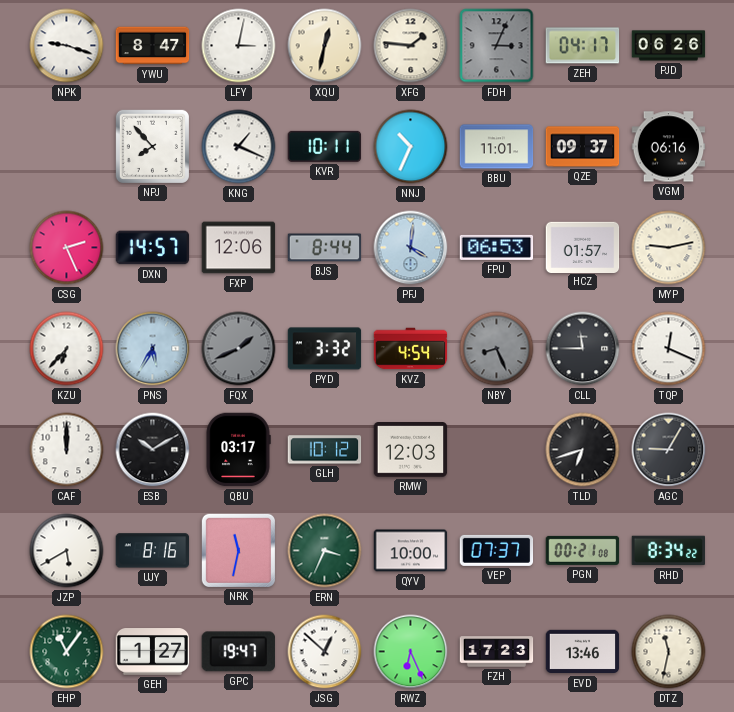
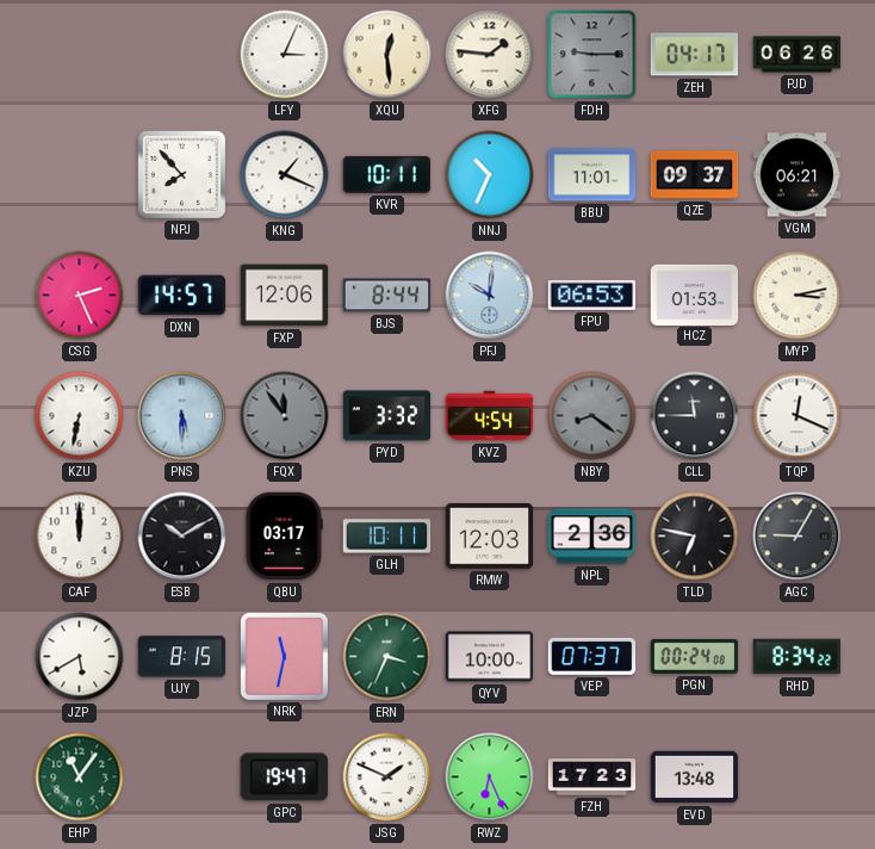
NPK: 9:18 -> none (67, 46)
YWU: 8:47 -> none (153, 46)
LFY: 3:02 -> 3:04 (285, 55)
XQU: 12:32 -> 12:29 (387, 55)
FDH: 3:04 -> 9:15 (592, 55)
VGM: 06:16 -> 06:21 (798, 175)
PFJ: 4:01 -> 10:01 (490, 296)
HCZ: 01:57 -> 01:53 (695, 295)
MYP: 9:13 -> 3:13 (798, 296)
KZU: 6:37 -> 6:32 (80, 416)
PNS: 5:35 -> 5:30 (182, 416)
FQX: 1:41 -> 11:54 (285, 416)
NBY: 8:26 -> 8:21 (592, 416)
GLH: 10:12 -> 10:11 (387, 537)
NPL: none -> 2:36 (592, 537)
TLD: 6:42 -> 6:47 (695, 537)
UJY: 8:16 -> 8:15 (182, 657)
PGN: 00:21 -> 00:24 (695, 656)
GEH: 1:27 -> none (153, 652)
JSG: 12:52 -> 1:49 (387, 777)
EVD: 13:46 -> 13:48 (695, 777)
DTZ: 11:32 -> none (669, 652)
